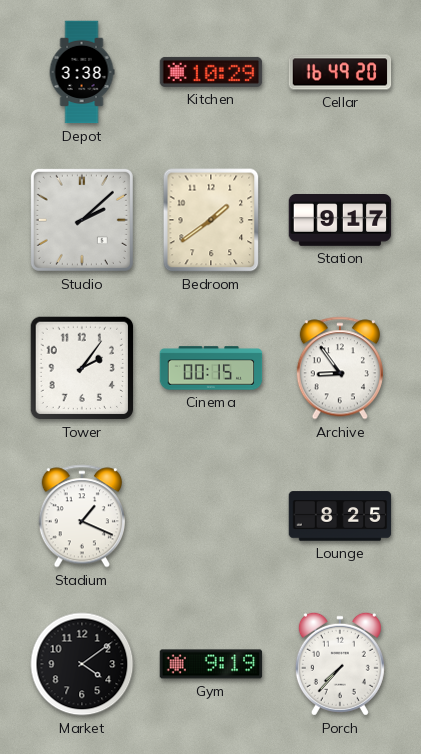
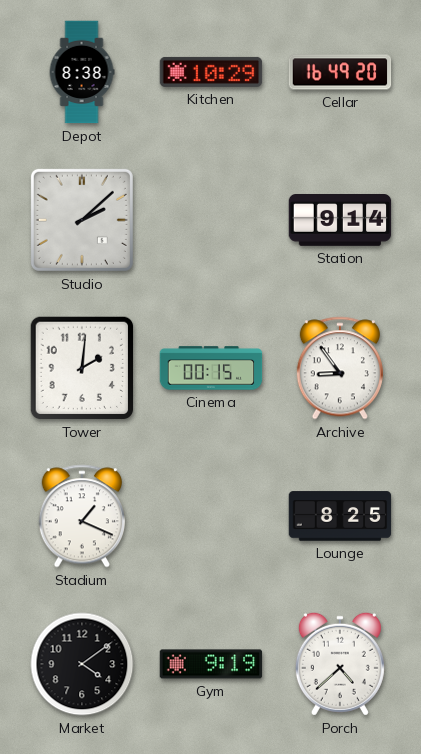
Depot: 3:38 -> 8:38 (82, 72)
Bedroom: 1:39 -> none (211, 220)
Station: 9:17 -> 9:14 (340, 221)
Tower: 2:06 -> 2:01 (82, 368)
Porch: 7:37 -> 4:38 (340, 664)
